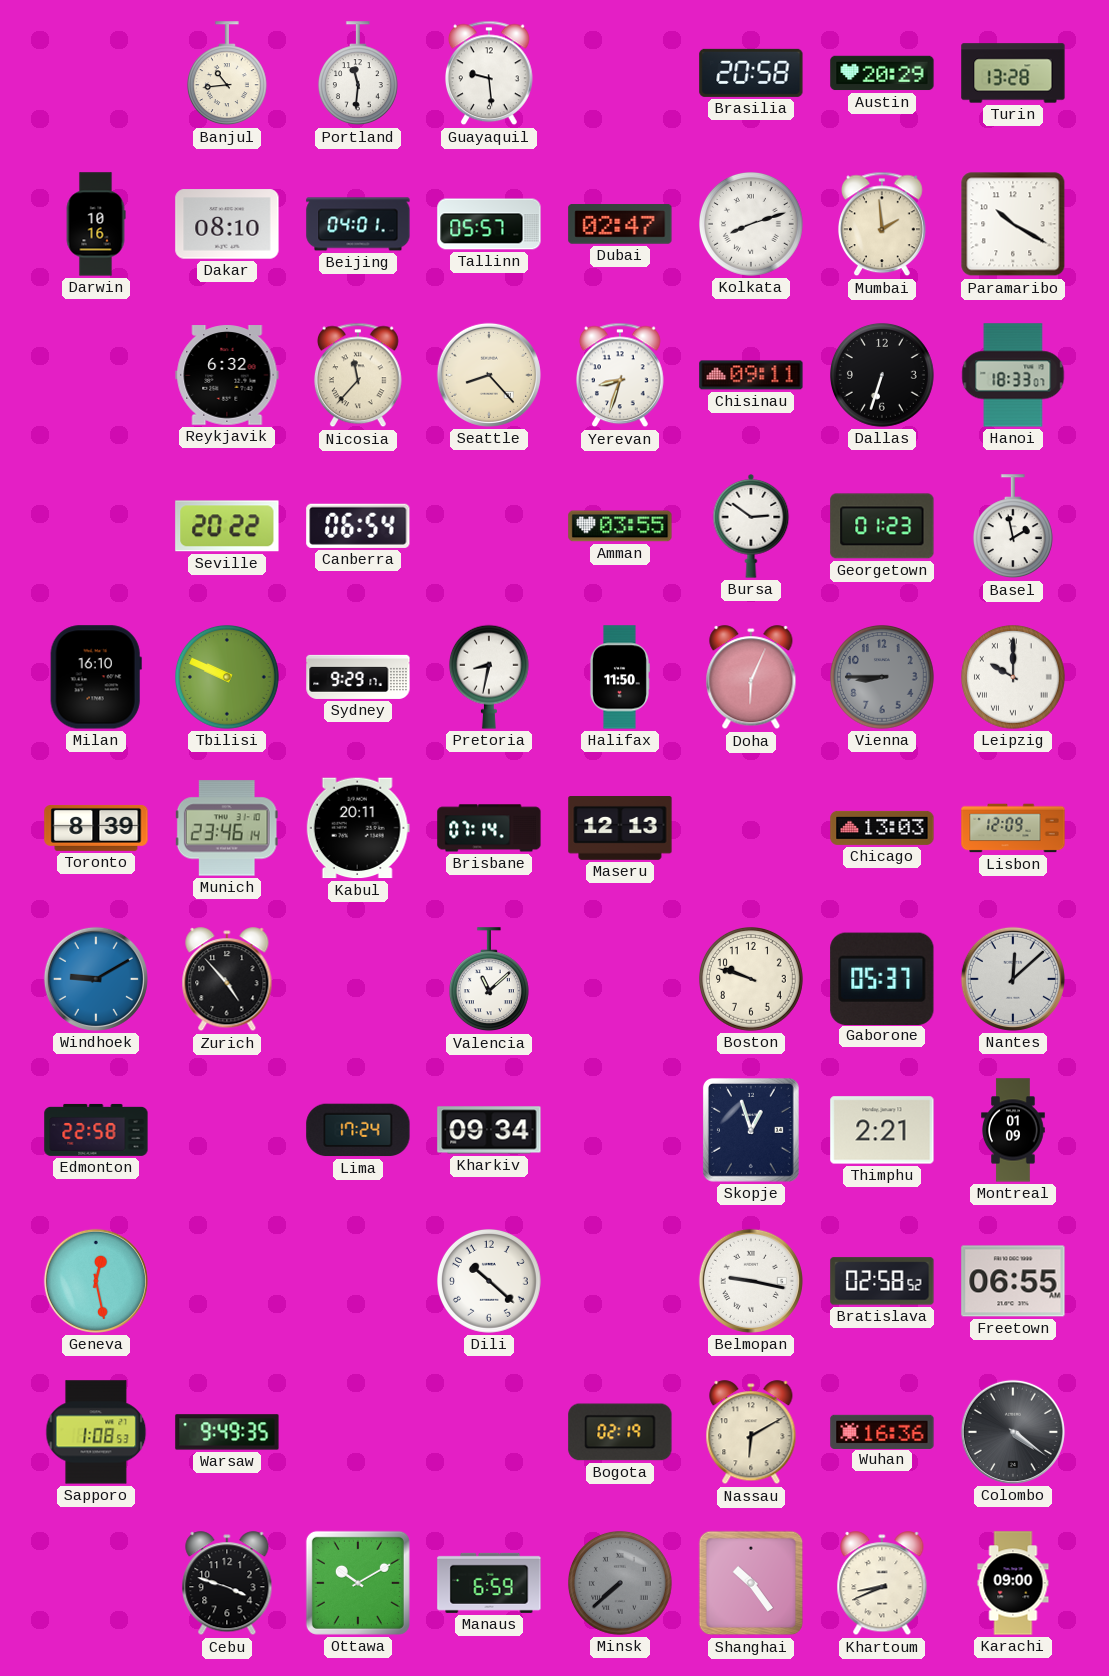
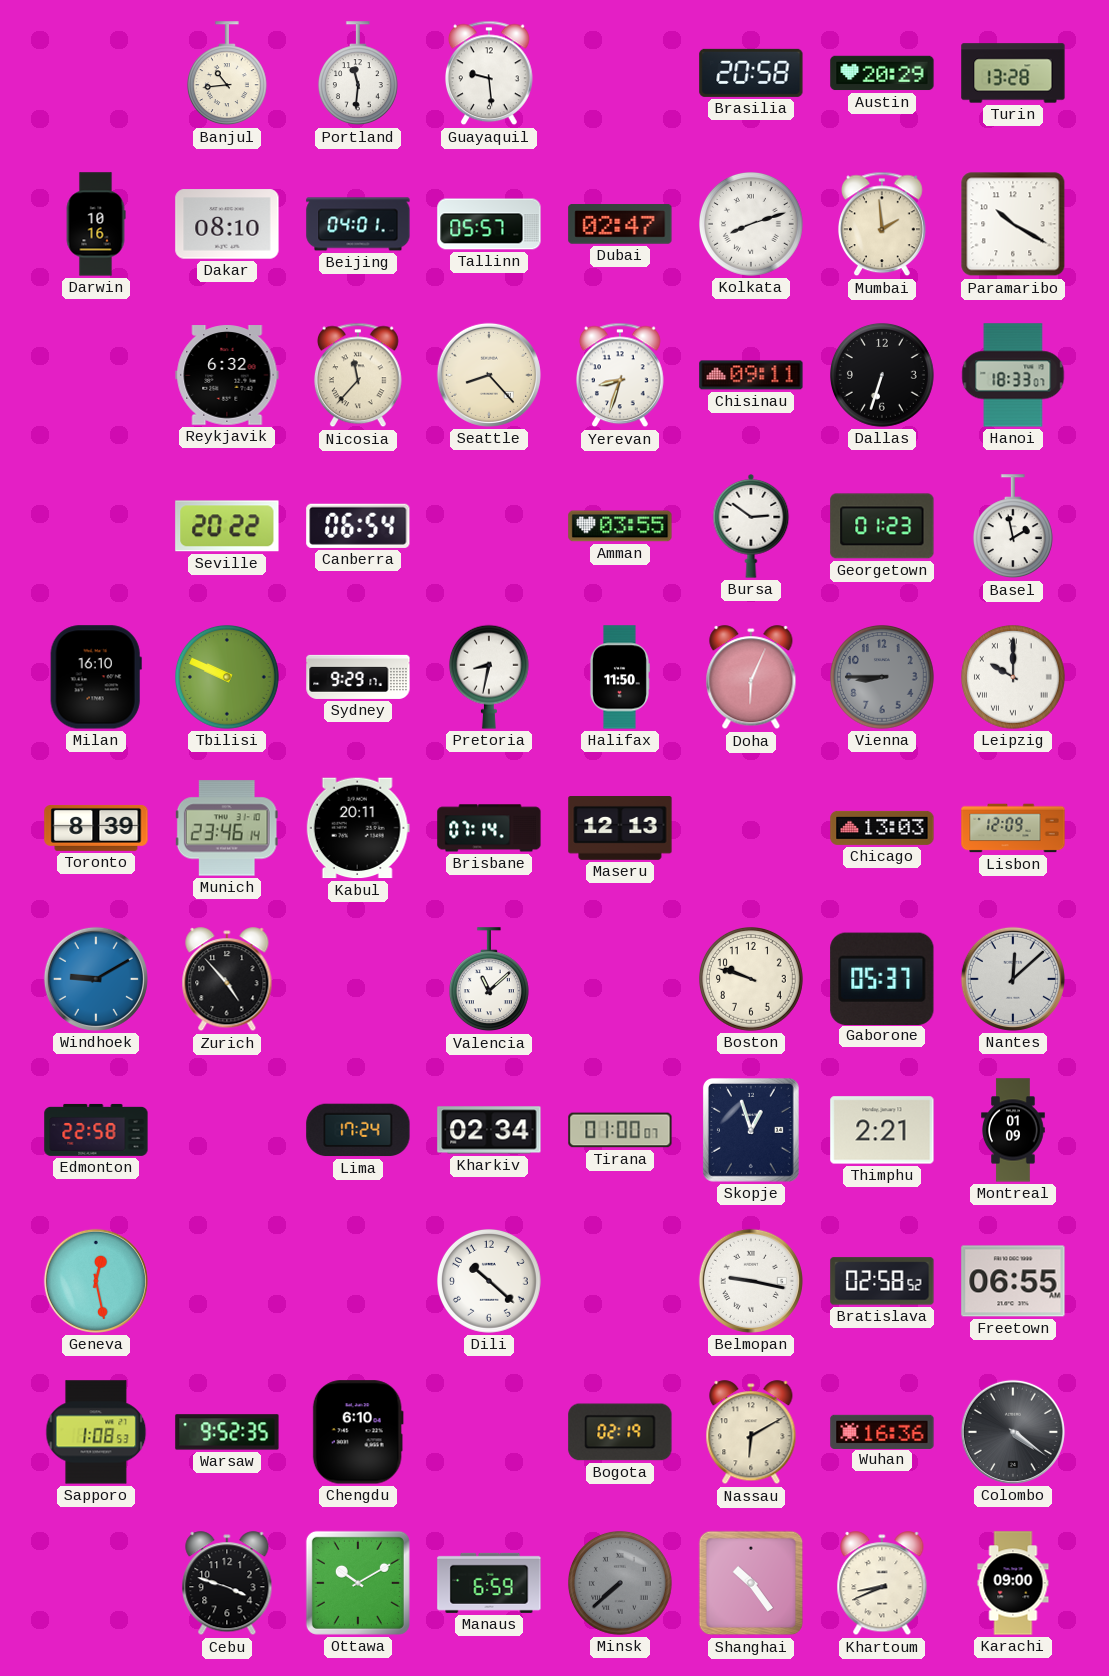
Kharkiv: 09:34 -> 02:34 (489, 1130)
Tirana: none -> 01:00 (620, 1130)
Warsaw: 9:49 -> 9:52 (227, 1432)
Chengdu: none -> 6:10 (358, 1432)
